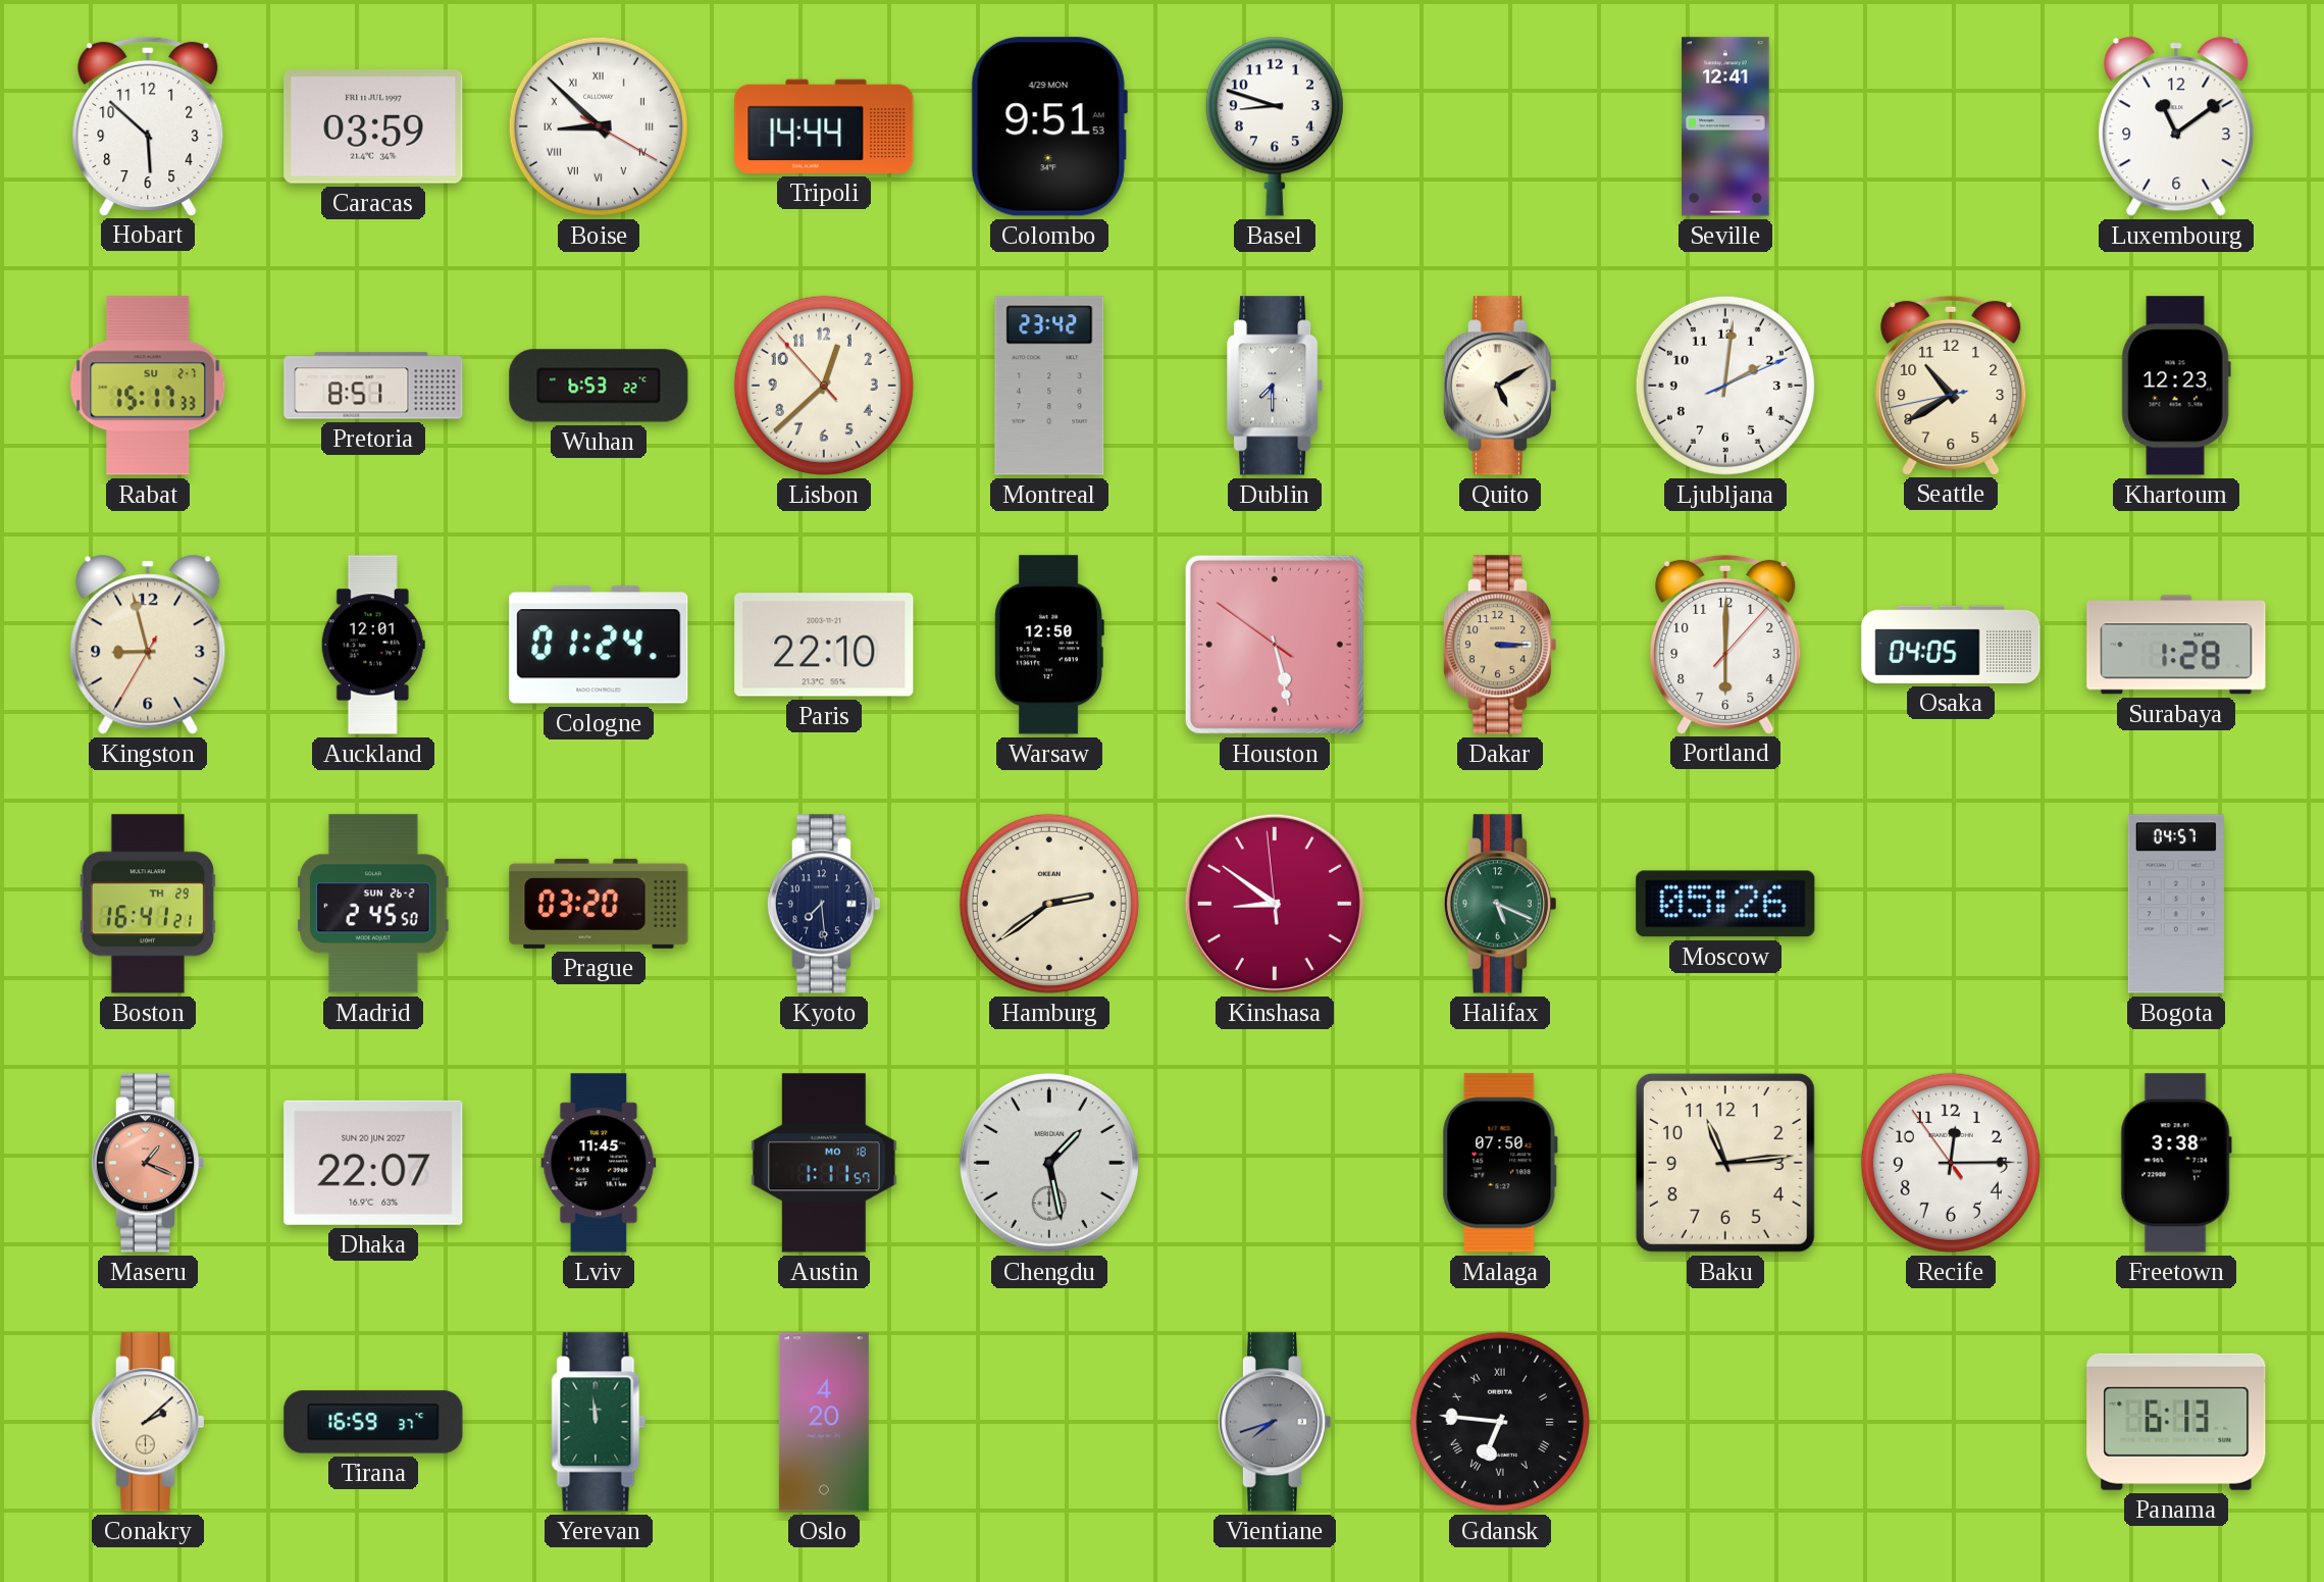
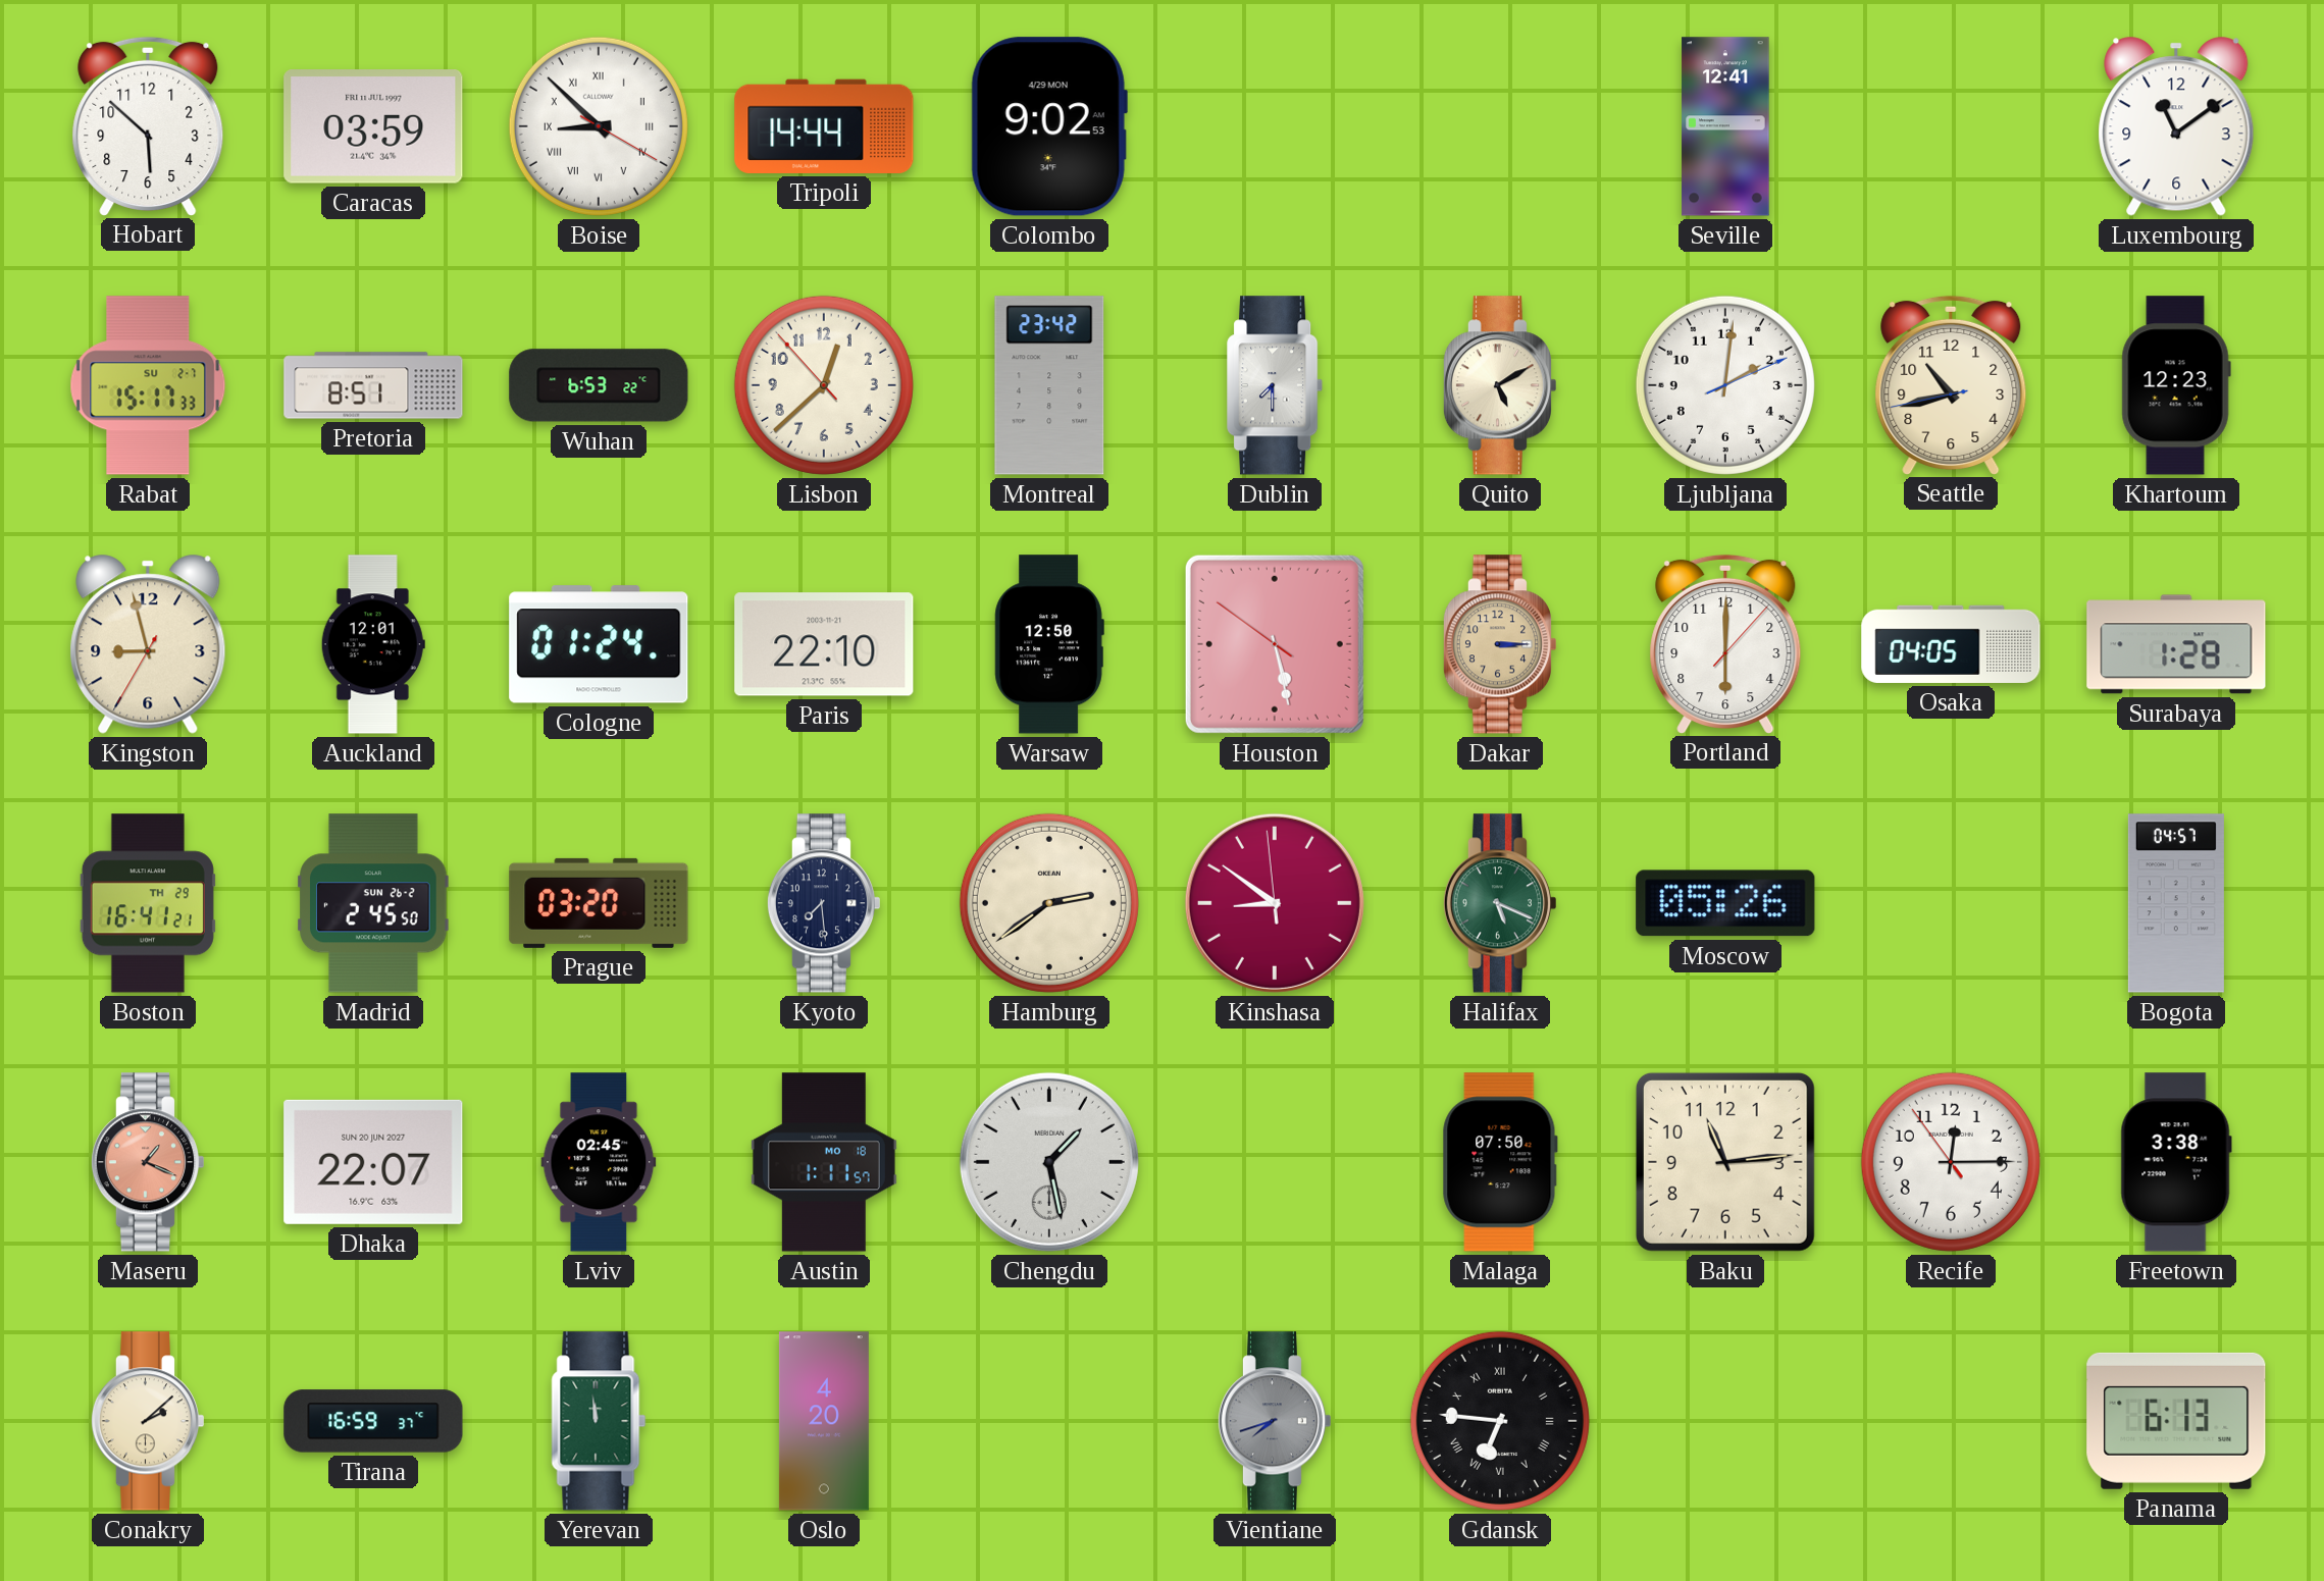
Colombo: 9:51 -> 9:02 (1049, 126)
Basel: 8:48 -> none (1275, 126)
Seattle: 10:39 -> 10:42 (1951, 384)
Lviv: 11:45 -> 02:45 (599, 1162)
